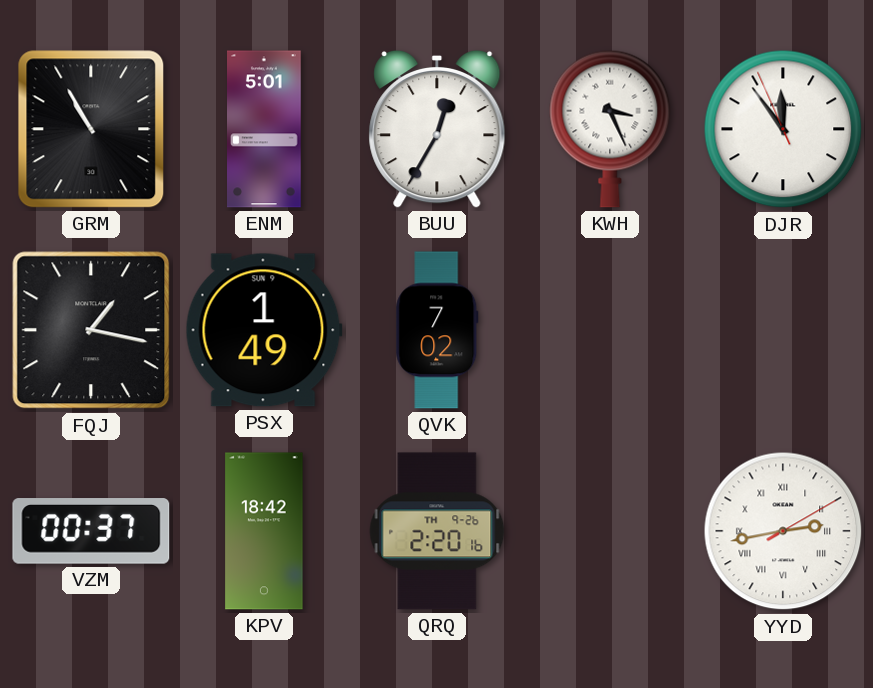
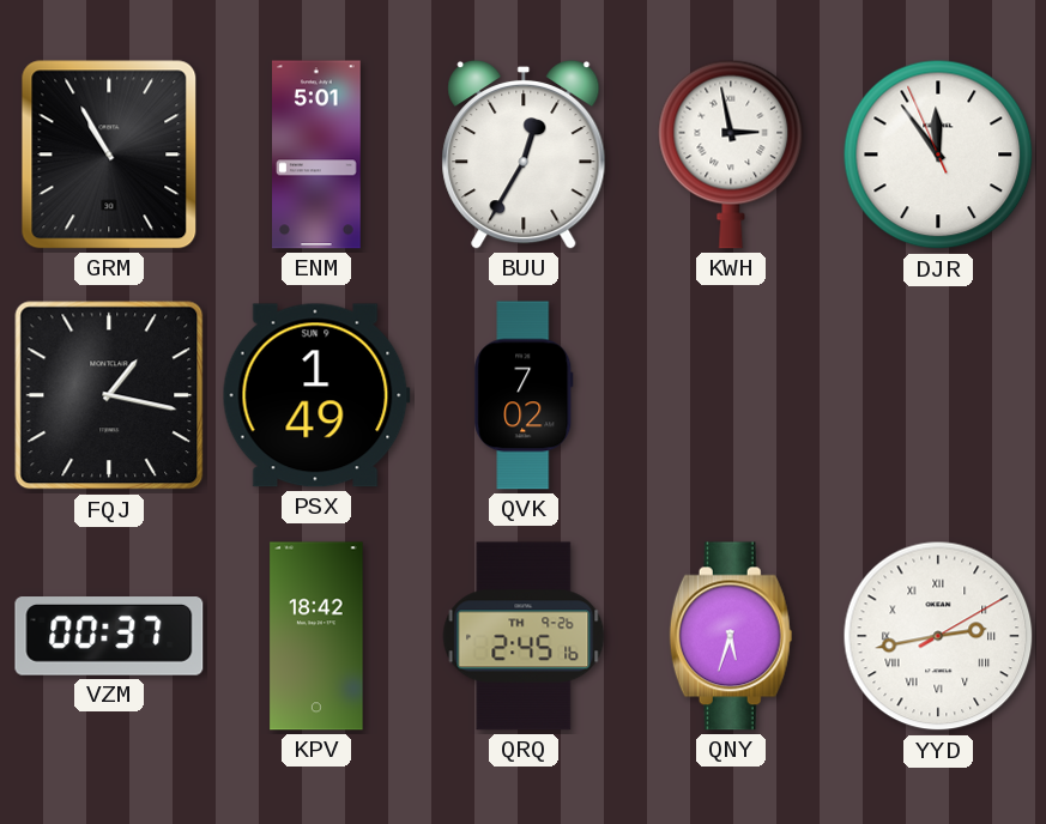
KWH: 3:26 -> 2:58 (731, 154)
QRQ: 2:20 -> 2:45 (524, 636)
QNY: none -> 5:33 (731, 636)
